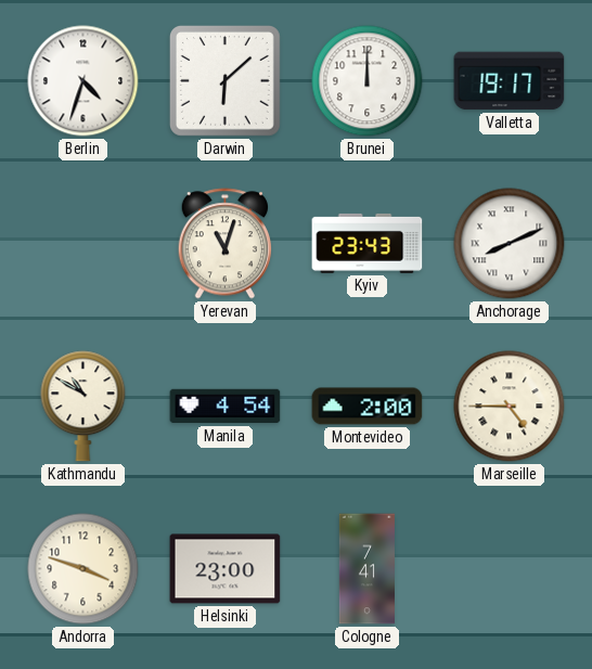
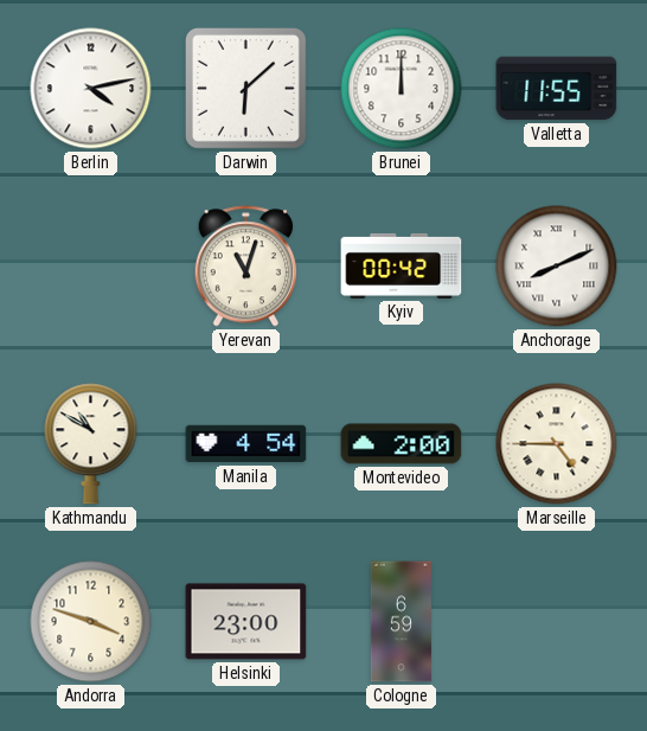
Berlin: 4:33 -> 4:13 (91, 89)
Valletta: 19:17 -> 11:55 (557, 89)
Kyiv: 23:43 -> 00:42 (402, 265)
Cologne: 7:41 -> 6:59 (401, 622)
